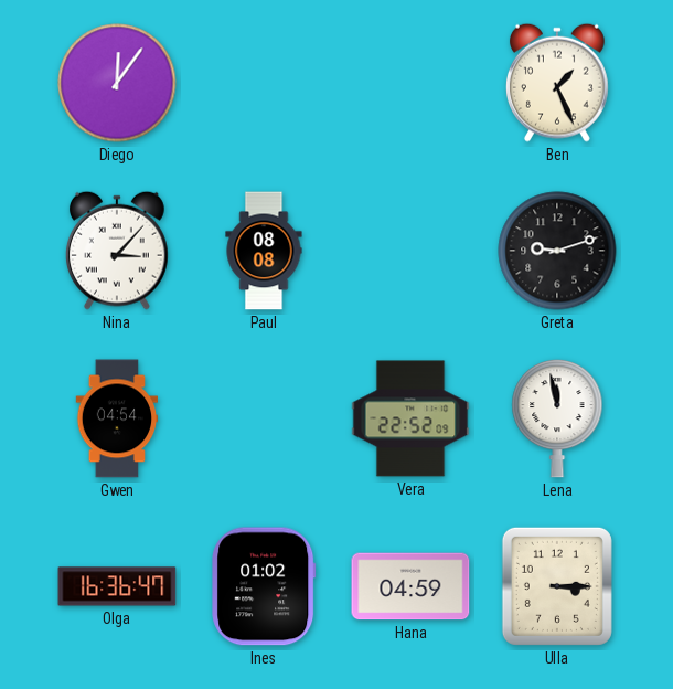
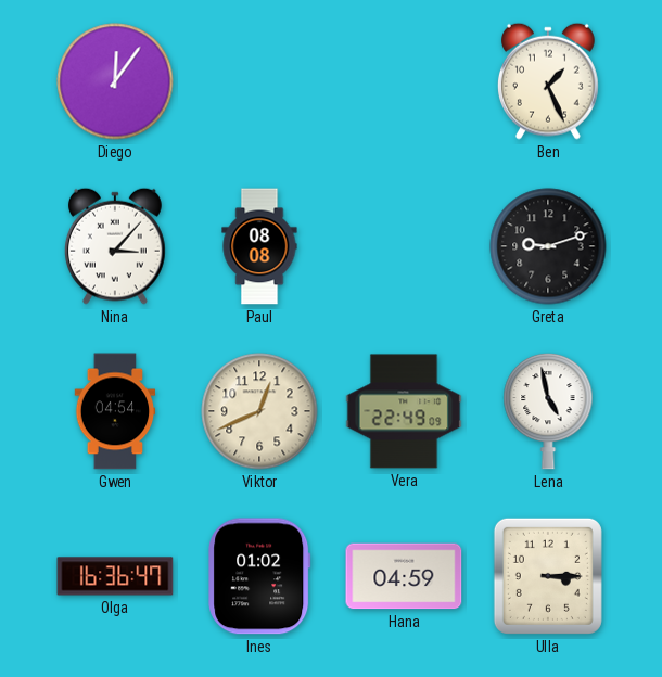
Viktor: none -> 12:41 (259, 411)
Vera: 22:52 -> 22:49 (404, 411)
Lena: 11:58 -> 4:58 (548, 411)
